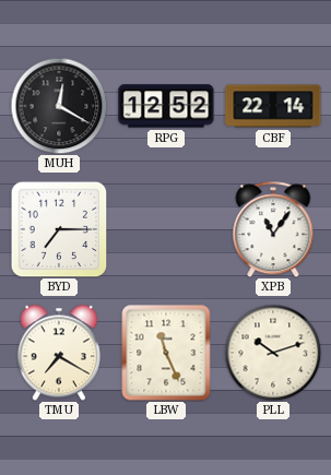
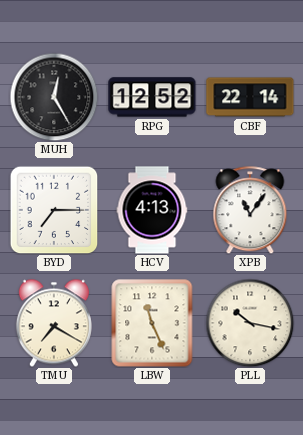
MUH: 12:20 -> 12:25 (54, 97)
HCV: none -> 4:13 (152, 210)
PLL: 10:12 -> 10:17 (250, 323)
